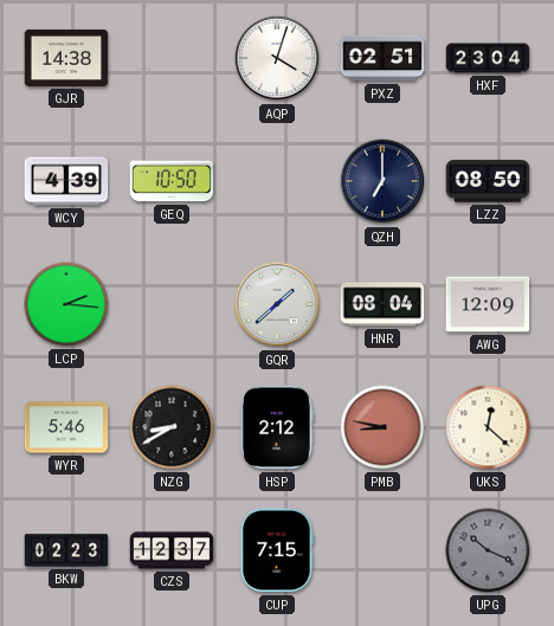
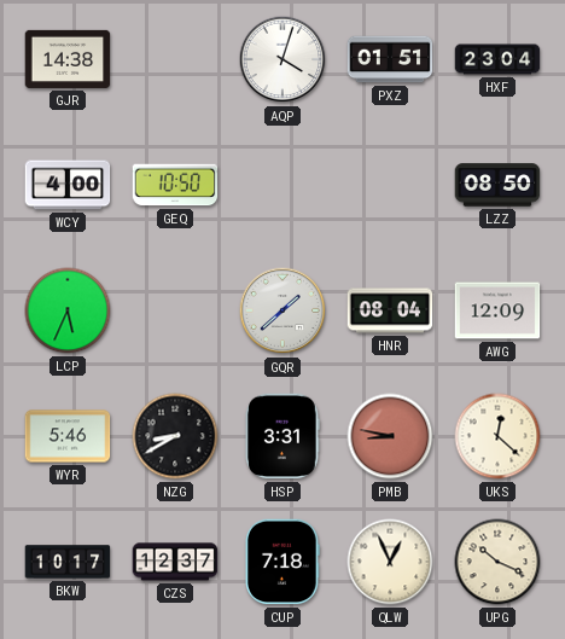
PXZ: 02:51 -> 01:51 (390, 59)
WCY: 4:39 -> 4:00 (68, 185)
QZH: 7:00 -> none (382, 181)
LCP: 2:16 -> 5:34 (68, 310)
HSP: 2:12 -> 3:31 (282, 436)
BKW: 02:23 -> 10:17 (68, 562)
CUP: 7:15 -> 7:18 (282, 562)
QLW: none -> 12:56 (390, 562)
UPG dial: grey -> cream (497, 562)
